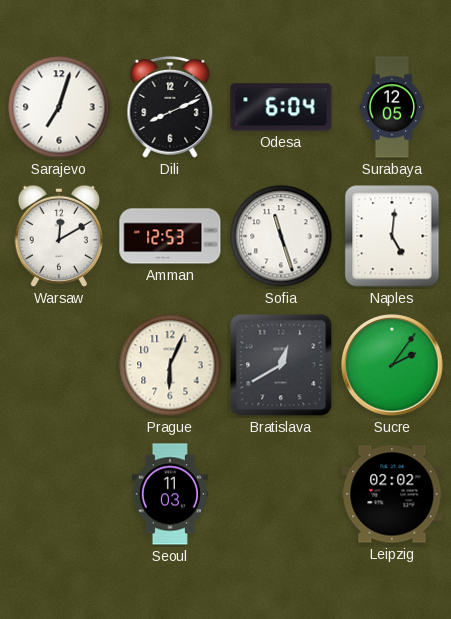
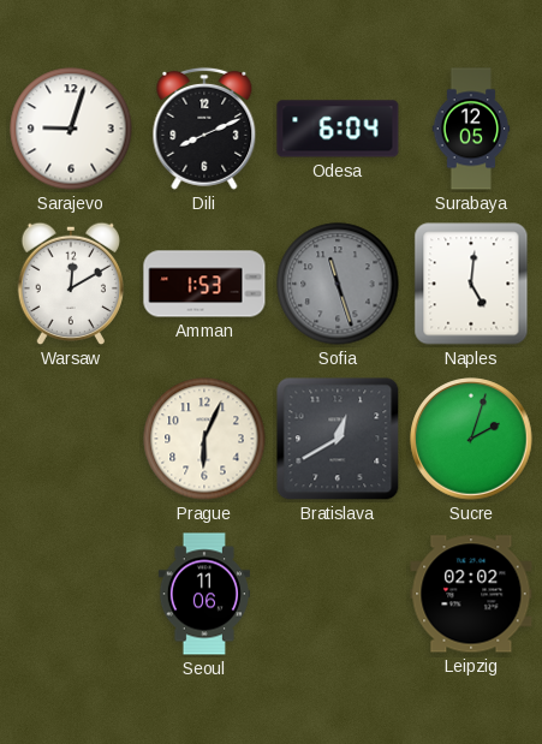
Sarajevo: 7:03 -> 9:03 (71, 129)
Amman: 12:53 -> 1:53 (204, 284)
Sofia dial: white -> grey (338, 284)
Sucre: 2:06 -> 2:03 (471, 439)
Seoul: 11:03 -> 11:06 (203, 594)
